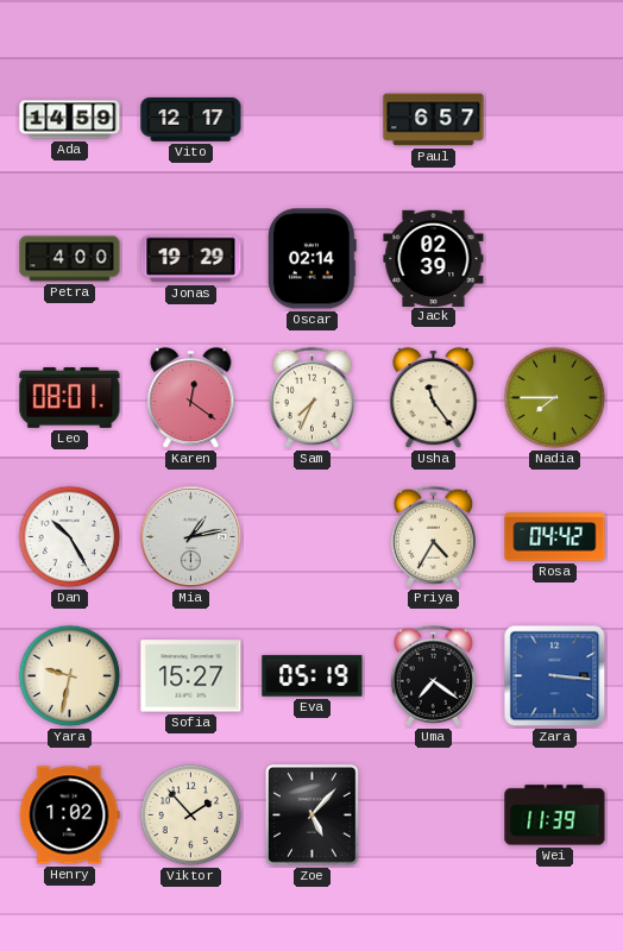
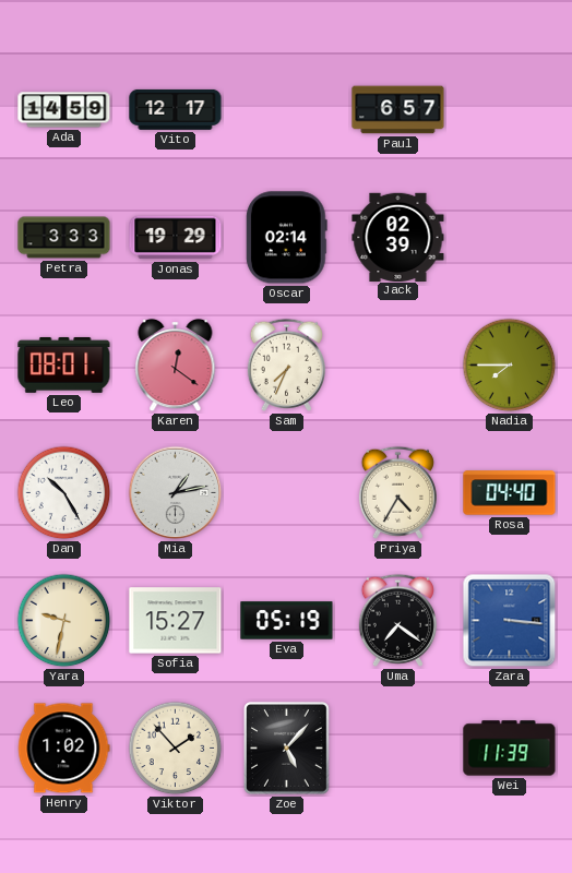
Petra: 4:00 -> 3:33 (64, 238)
Usha: 11:24 -> none (434, 398)
Rosa: 04:42 -> 04:40 (510, 493)
